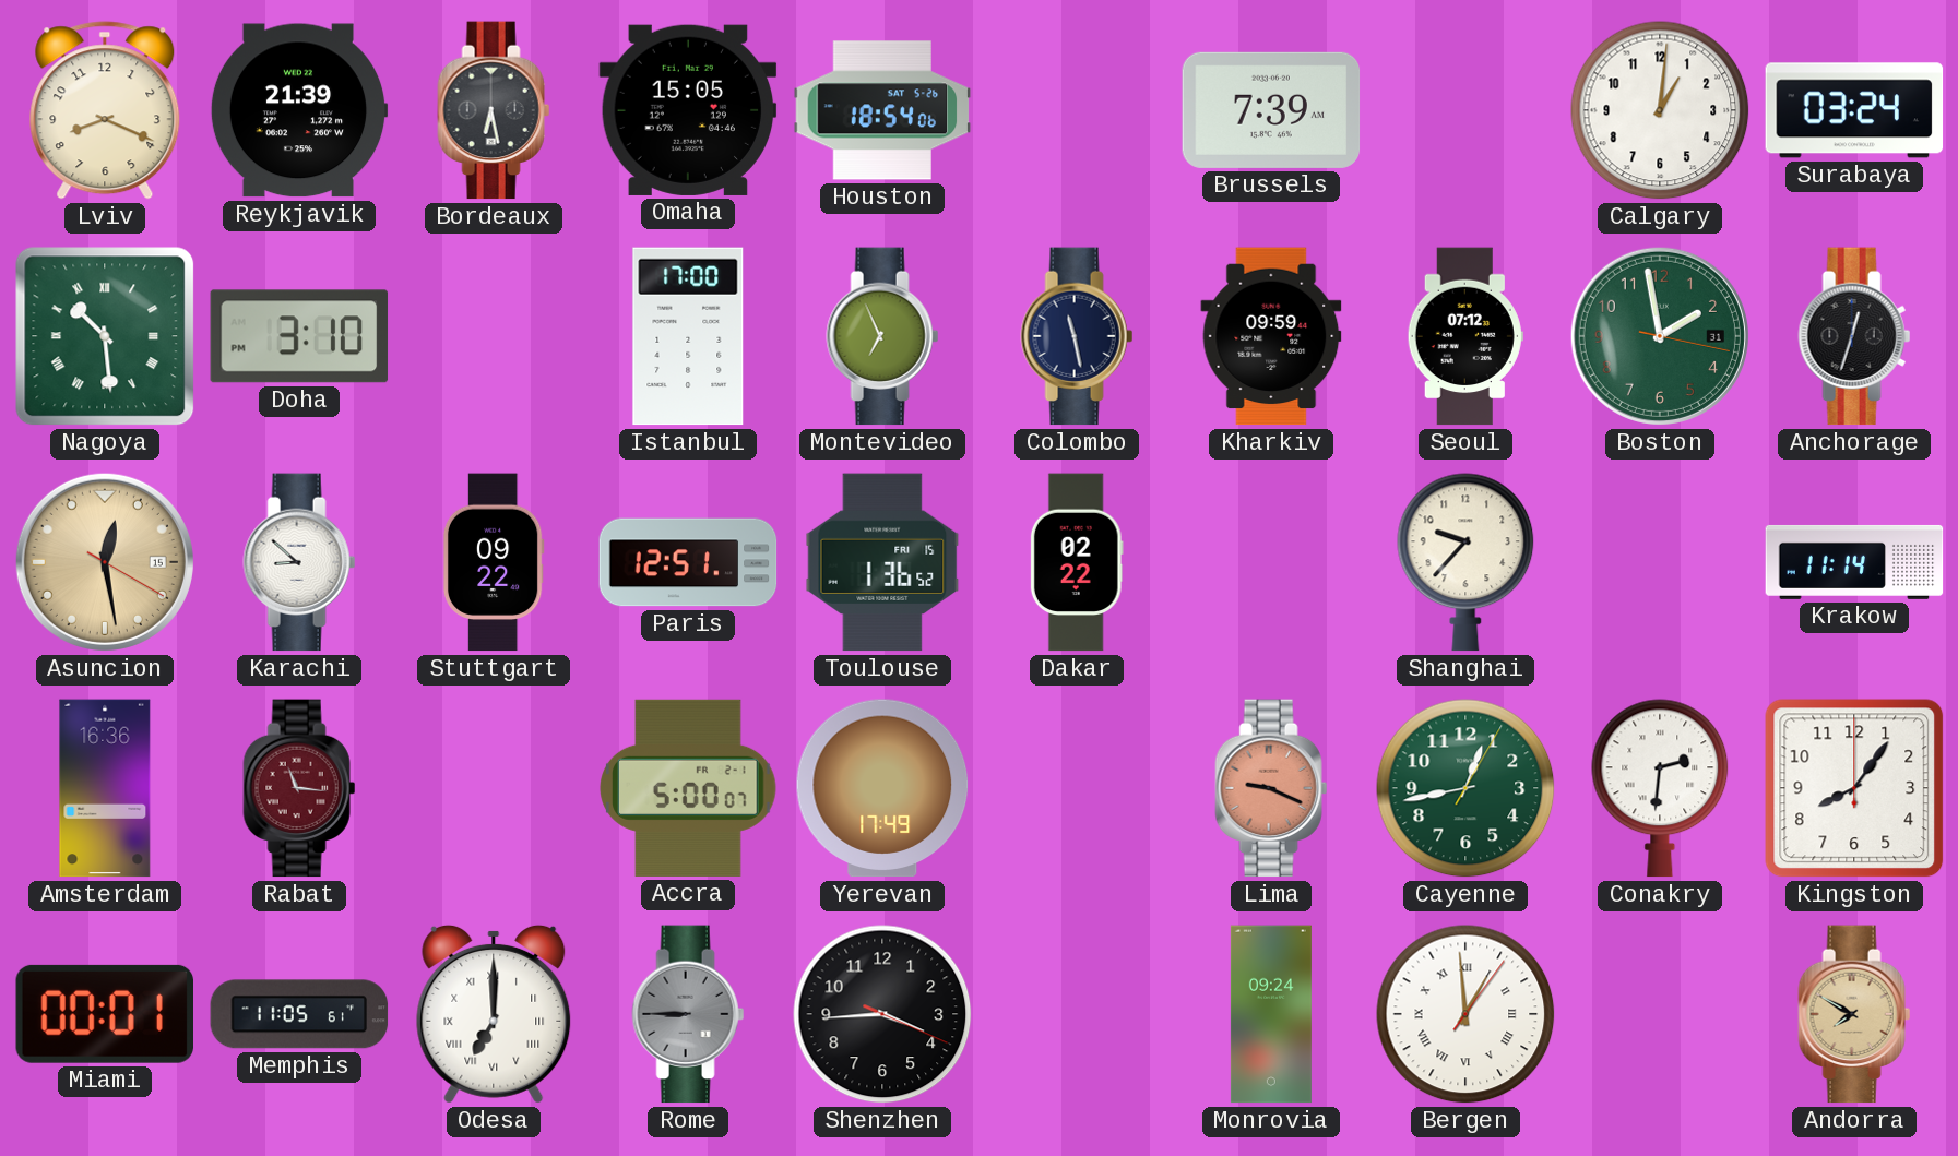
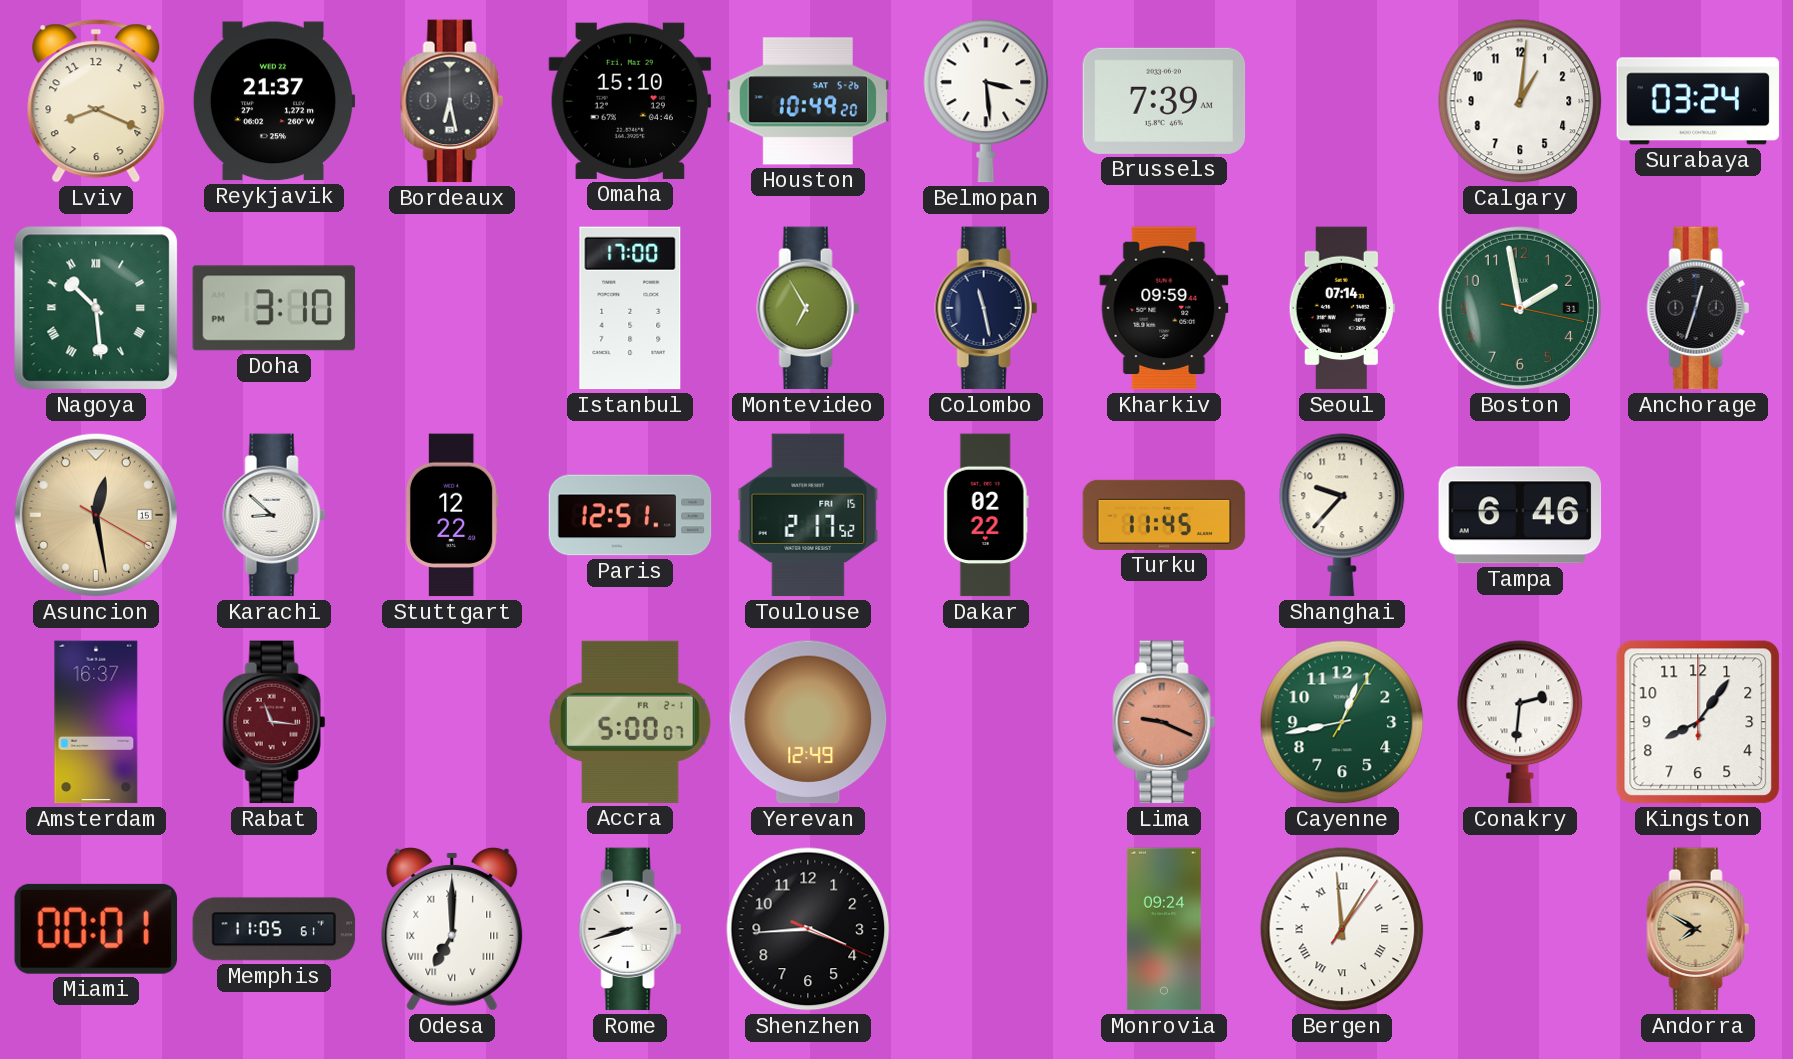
Reykjavik: 21:39 -> 21:37 (274, 101)
Omaha: 15:05 -> 15:10 (630, 101)
Houston: 18:54 -> 10:49 (808, 101)
Belmopan: none -> 3:29 (986, 101)
Montevideo: 6:56 -> 6:55 (808, 308)
Seoul: 07:12 -> 07:14 (1342, 308)
Stuttgart: 09:22 -> 12:22 (452, 515)
Toulouse: 1:36 -> 2:17 (808, 515)
Turku: none -> 11:45 (1164, 515)
Tampa: none -> 6:46 (1520, 515)
Krakow: 11:14 -> none (1854, 562)
Amsterdam: 16:36 -> 16:37 (96, 722)
Yerevan: 17:49 -> 12:49 (808, 722)
Rome: 8:45 -> 8:42 (630, 929)
Rome dial: grey -> white (630, 929)
